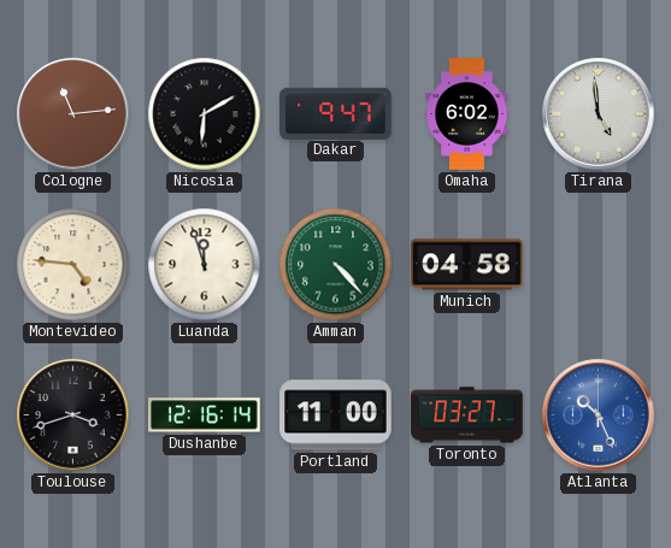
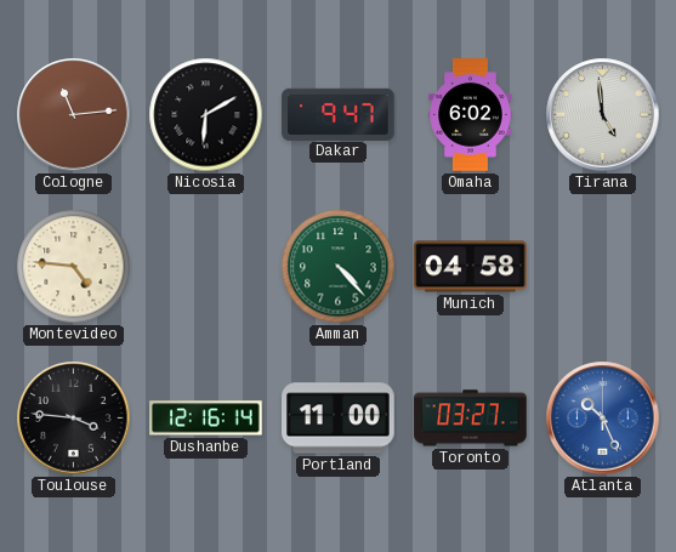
Luanda: 11:57 -> none (205, 265)
Toulouse: 3:42 -> 3:46 (74, 419)
